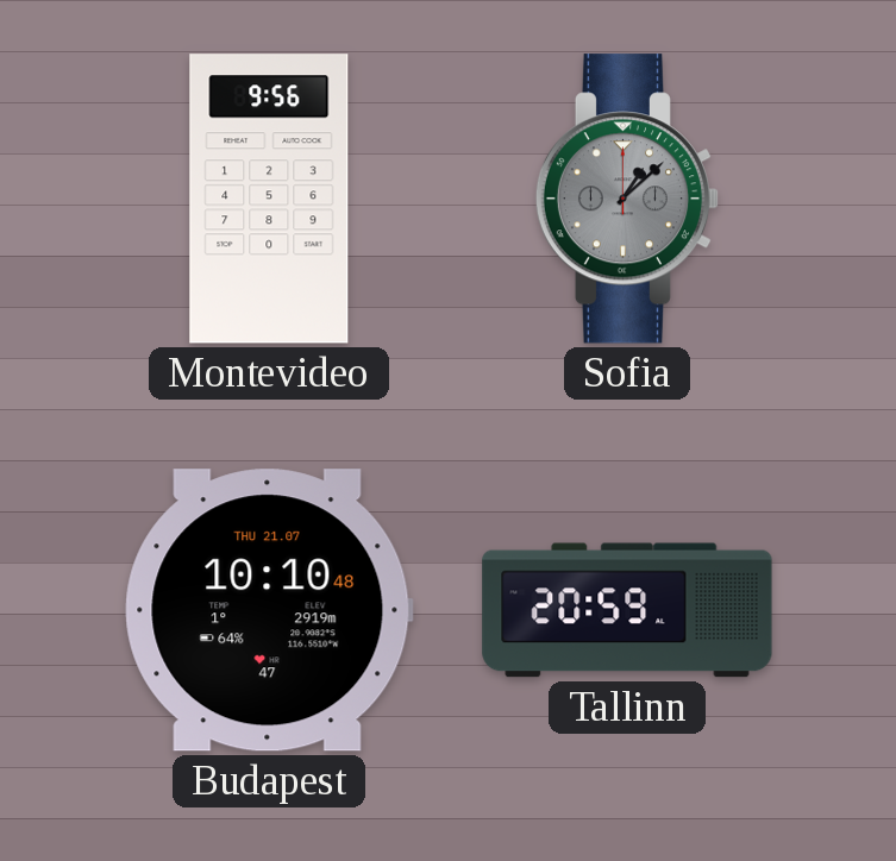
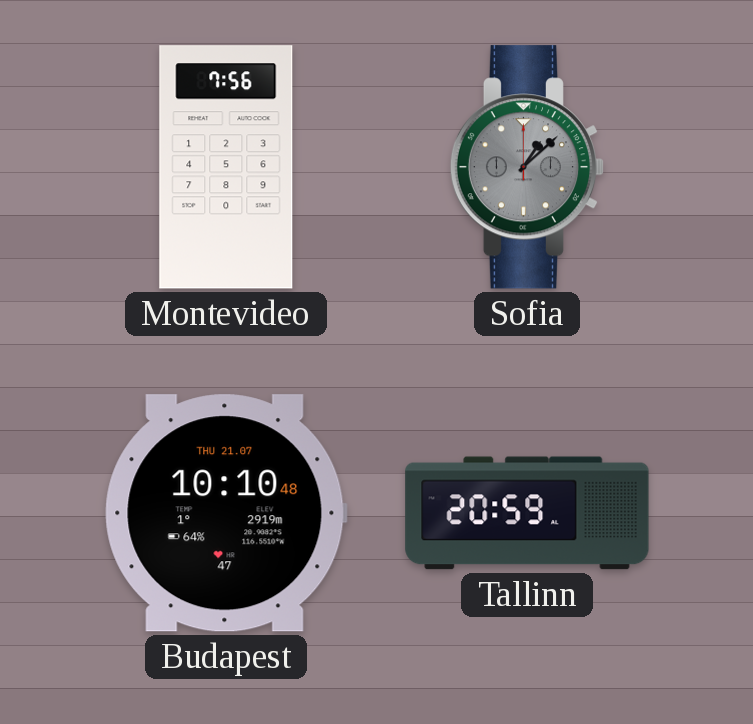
Montevideo: 9:56 -> 7:56 (226, 167)
